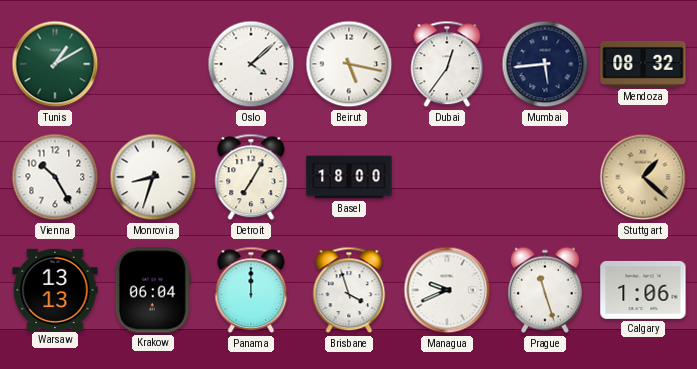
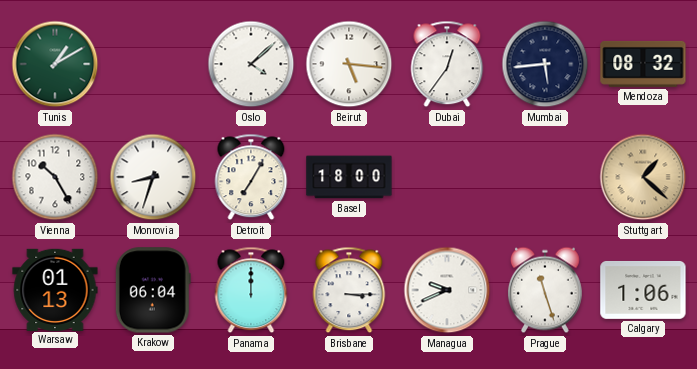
Beirut: 5:17 -> 5:16 (349, 64)
Warsaw: 13:13 -> 01:13 (55, 289)
Brisbane: 3:57 -> 3:15 (349, 290)
